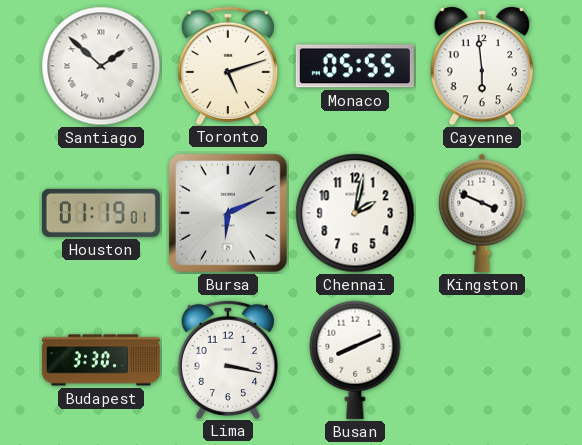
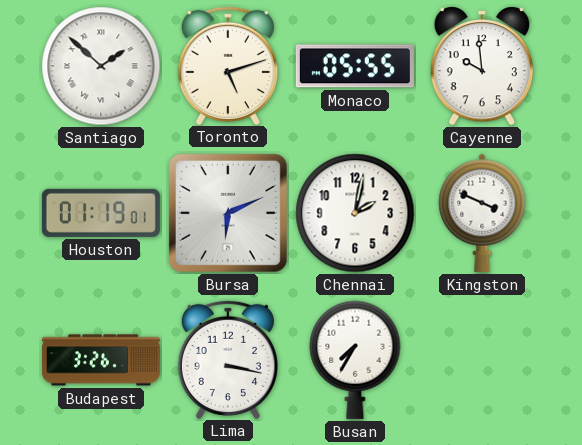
Cayenne: 5:59 -> 9:59 (481, 67)
Budapest: 3:30 -> 3:26 (101, 360)
Busan: 8:11 -> 7:35 (355, 360)
